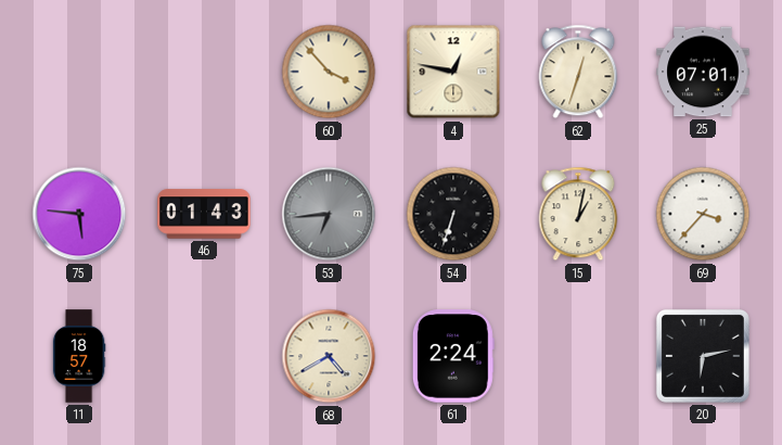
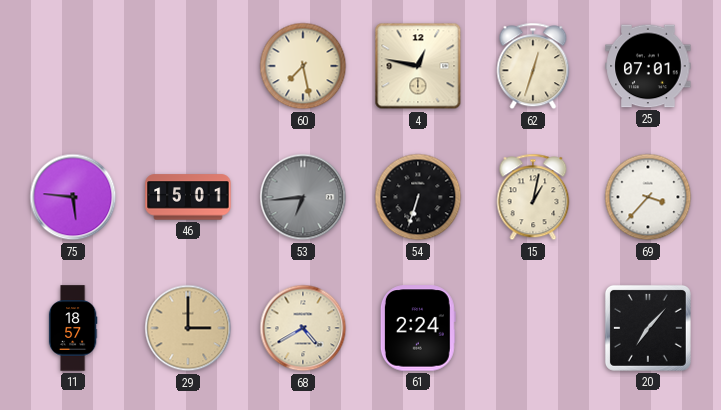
60: 3:53 -> 7:28 (303, 66)
46: 01:43 -> 15:01 (188, 197)
29: none -> 3:00 (188, 328)
20: 6:13 -> 7:07 (648, 328)
